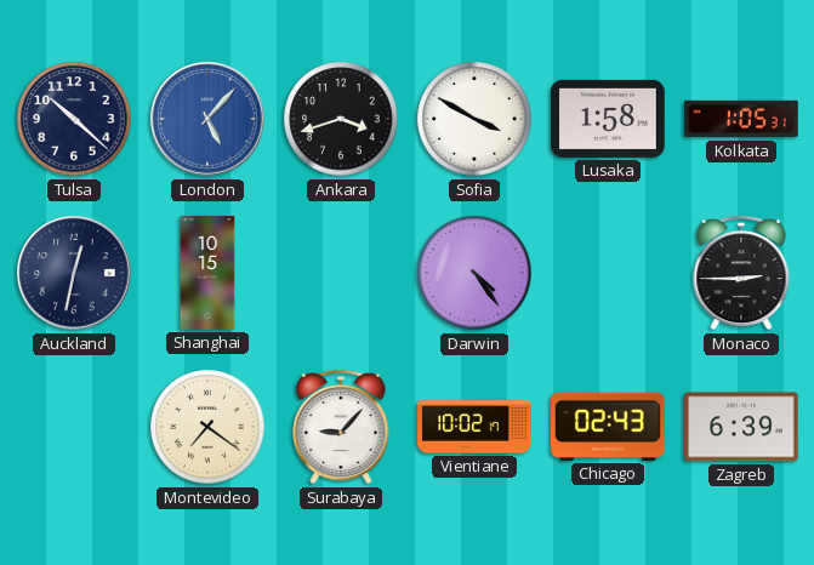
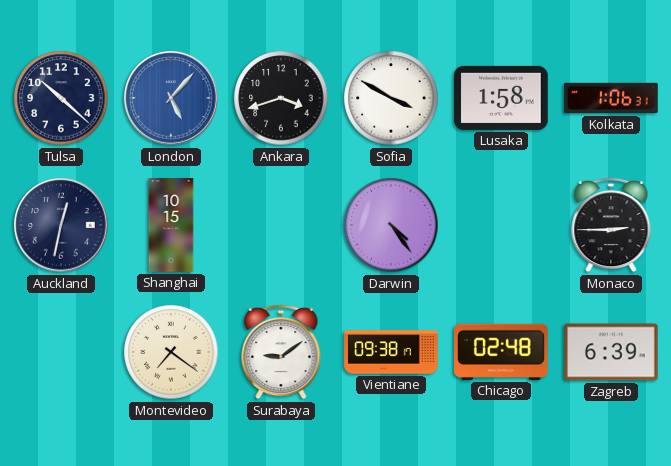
Kolkata: 1:05 -> 1:06 (611, 98)
Surabaya: 9:07 -> 9:09 (281, 352)
Vientiane: 10:02 -> 09:38 (391, 352)
Chicago: 02:43 -> 02:48 (501, 352)
